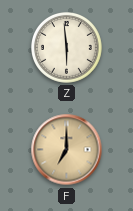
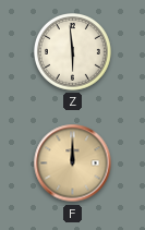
F: 7:00 -> 12:00 (73, 164)
